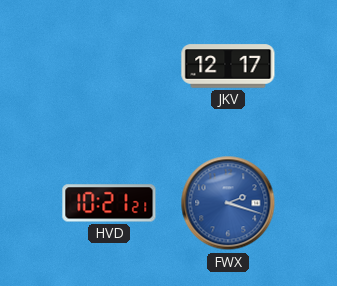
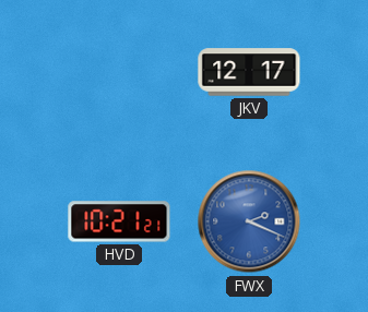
FWX: 2:18 -> 2:19 (249, 221)
